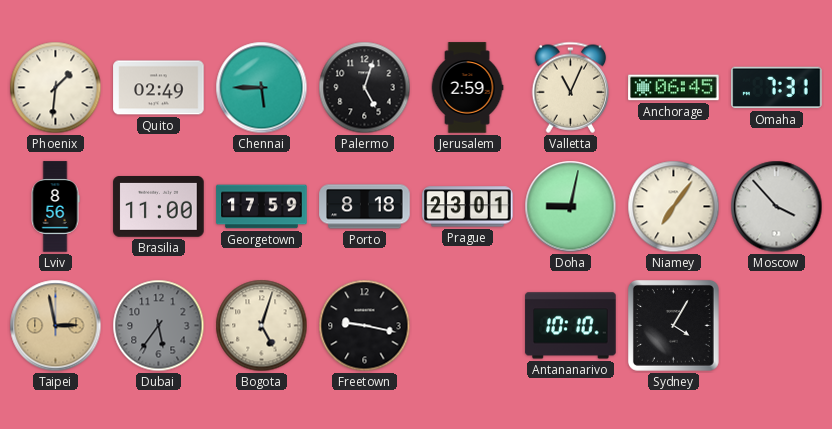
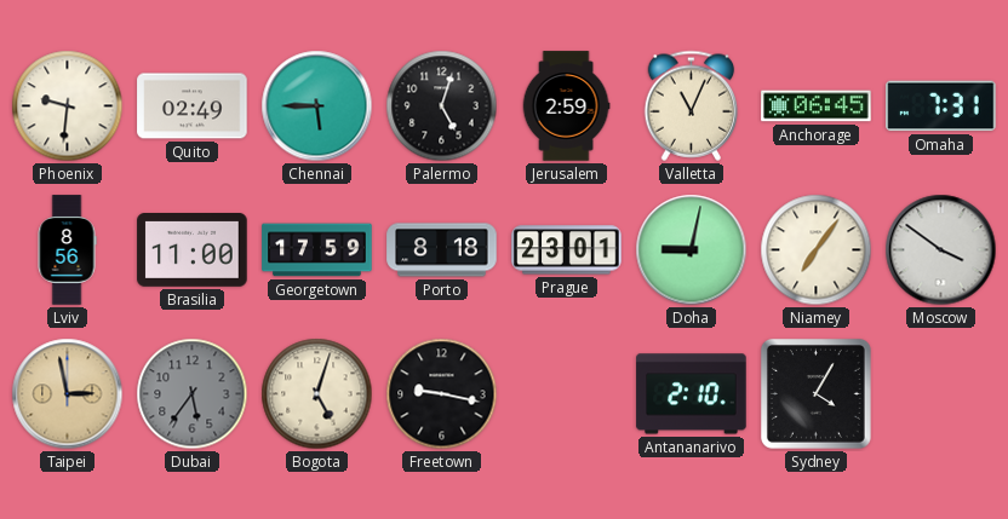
Phoenix: 1:31 -> 9:31 (68, 106)
Moscow: 3:53 -> 3:51 (941, 250)
Antananarivo: 10:10 -> 2:10 (692, 394)
